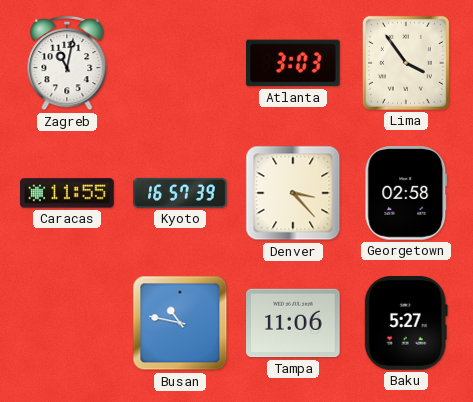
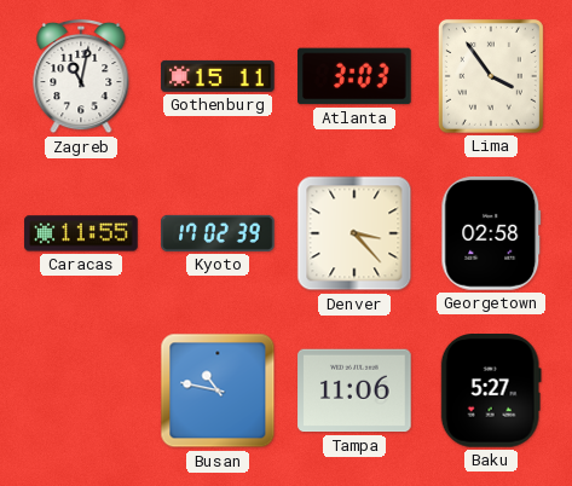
Gothenburg: none -> 15:11 (218, 76)
Kyoto: 16:57 -> 17:02 (218, 233)
